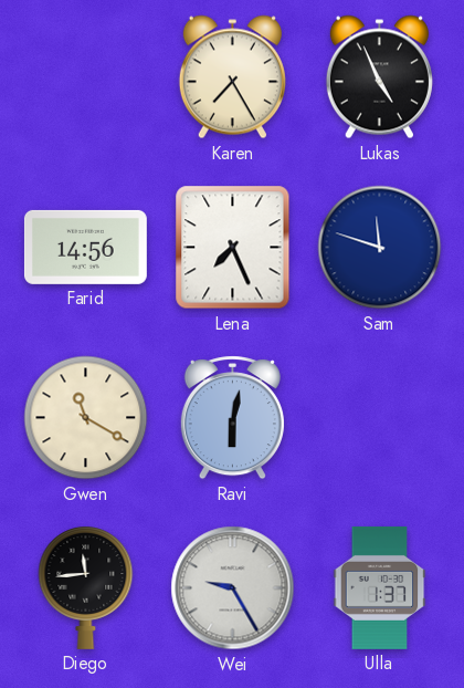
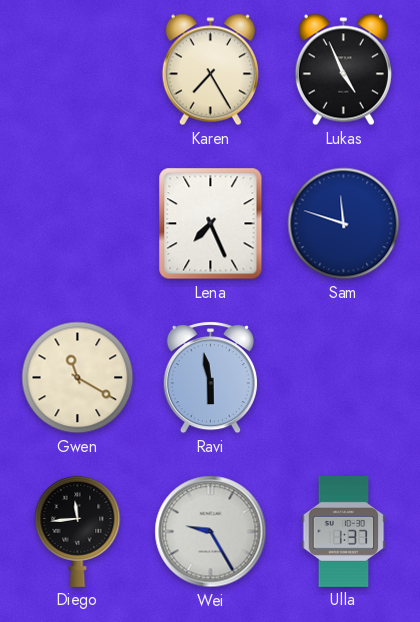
Farid: 14:56 -> none (85, 247)
Ravi: 6:02 -> 5:58 (210, 378)
